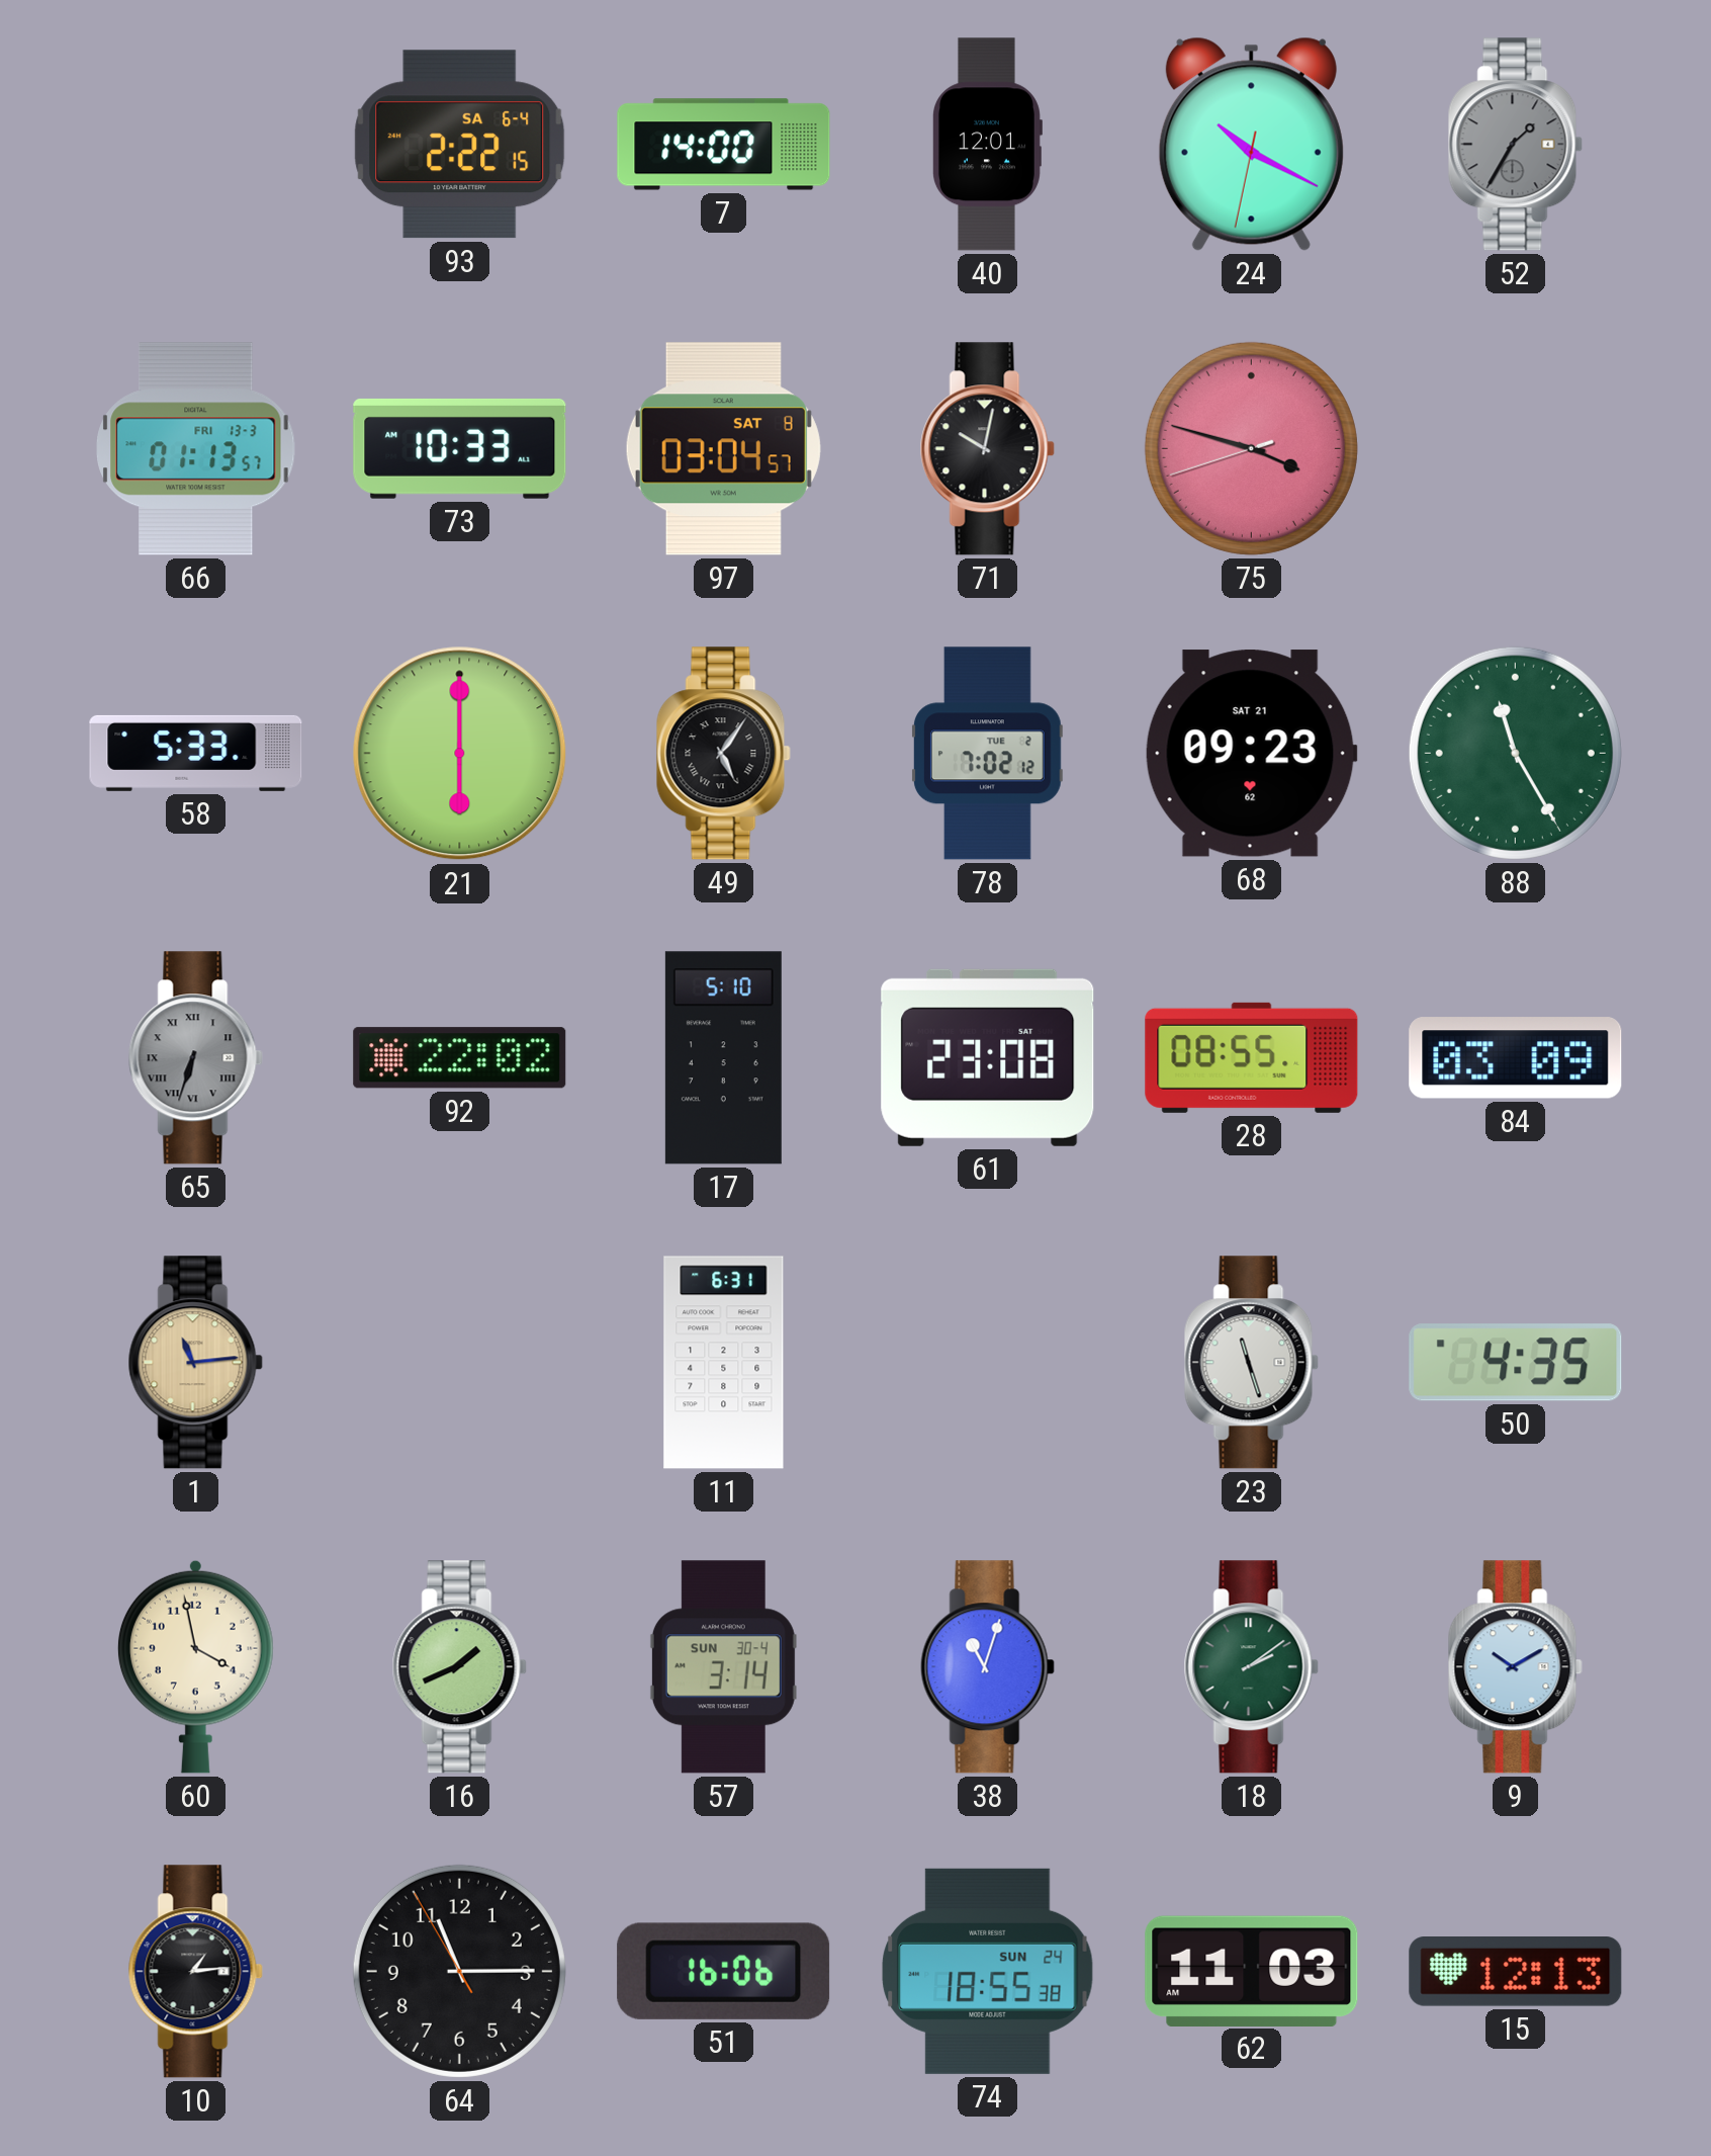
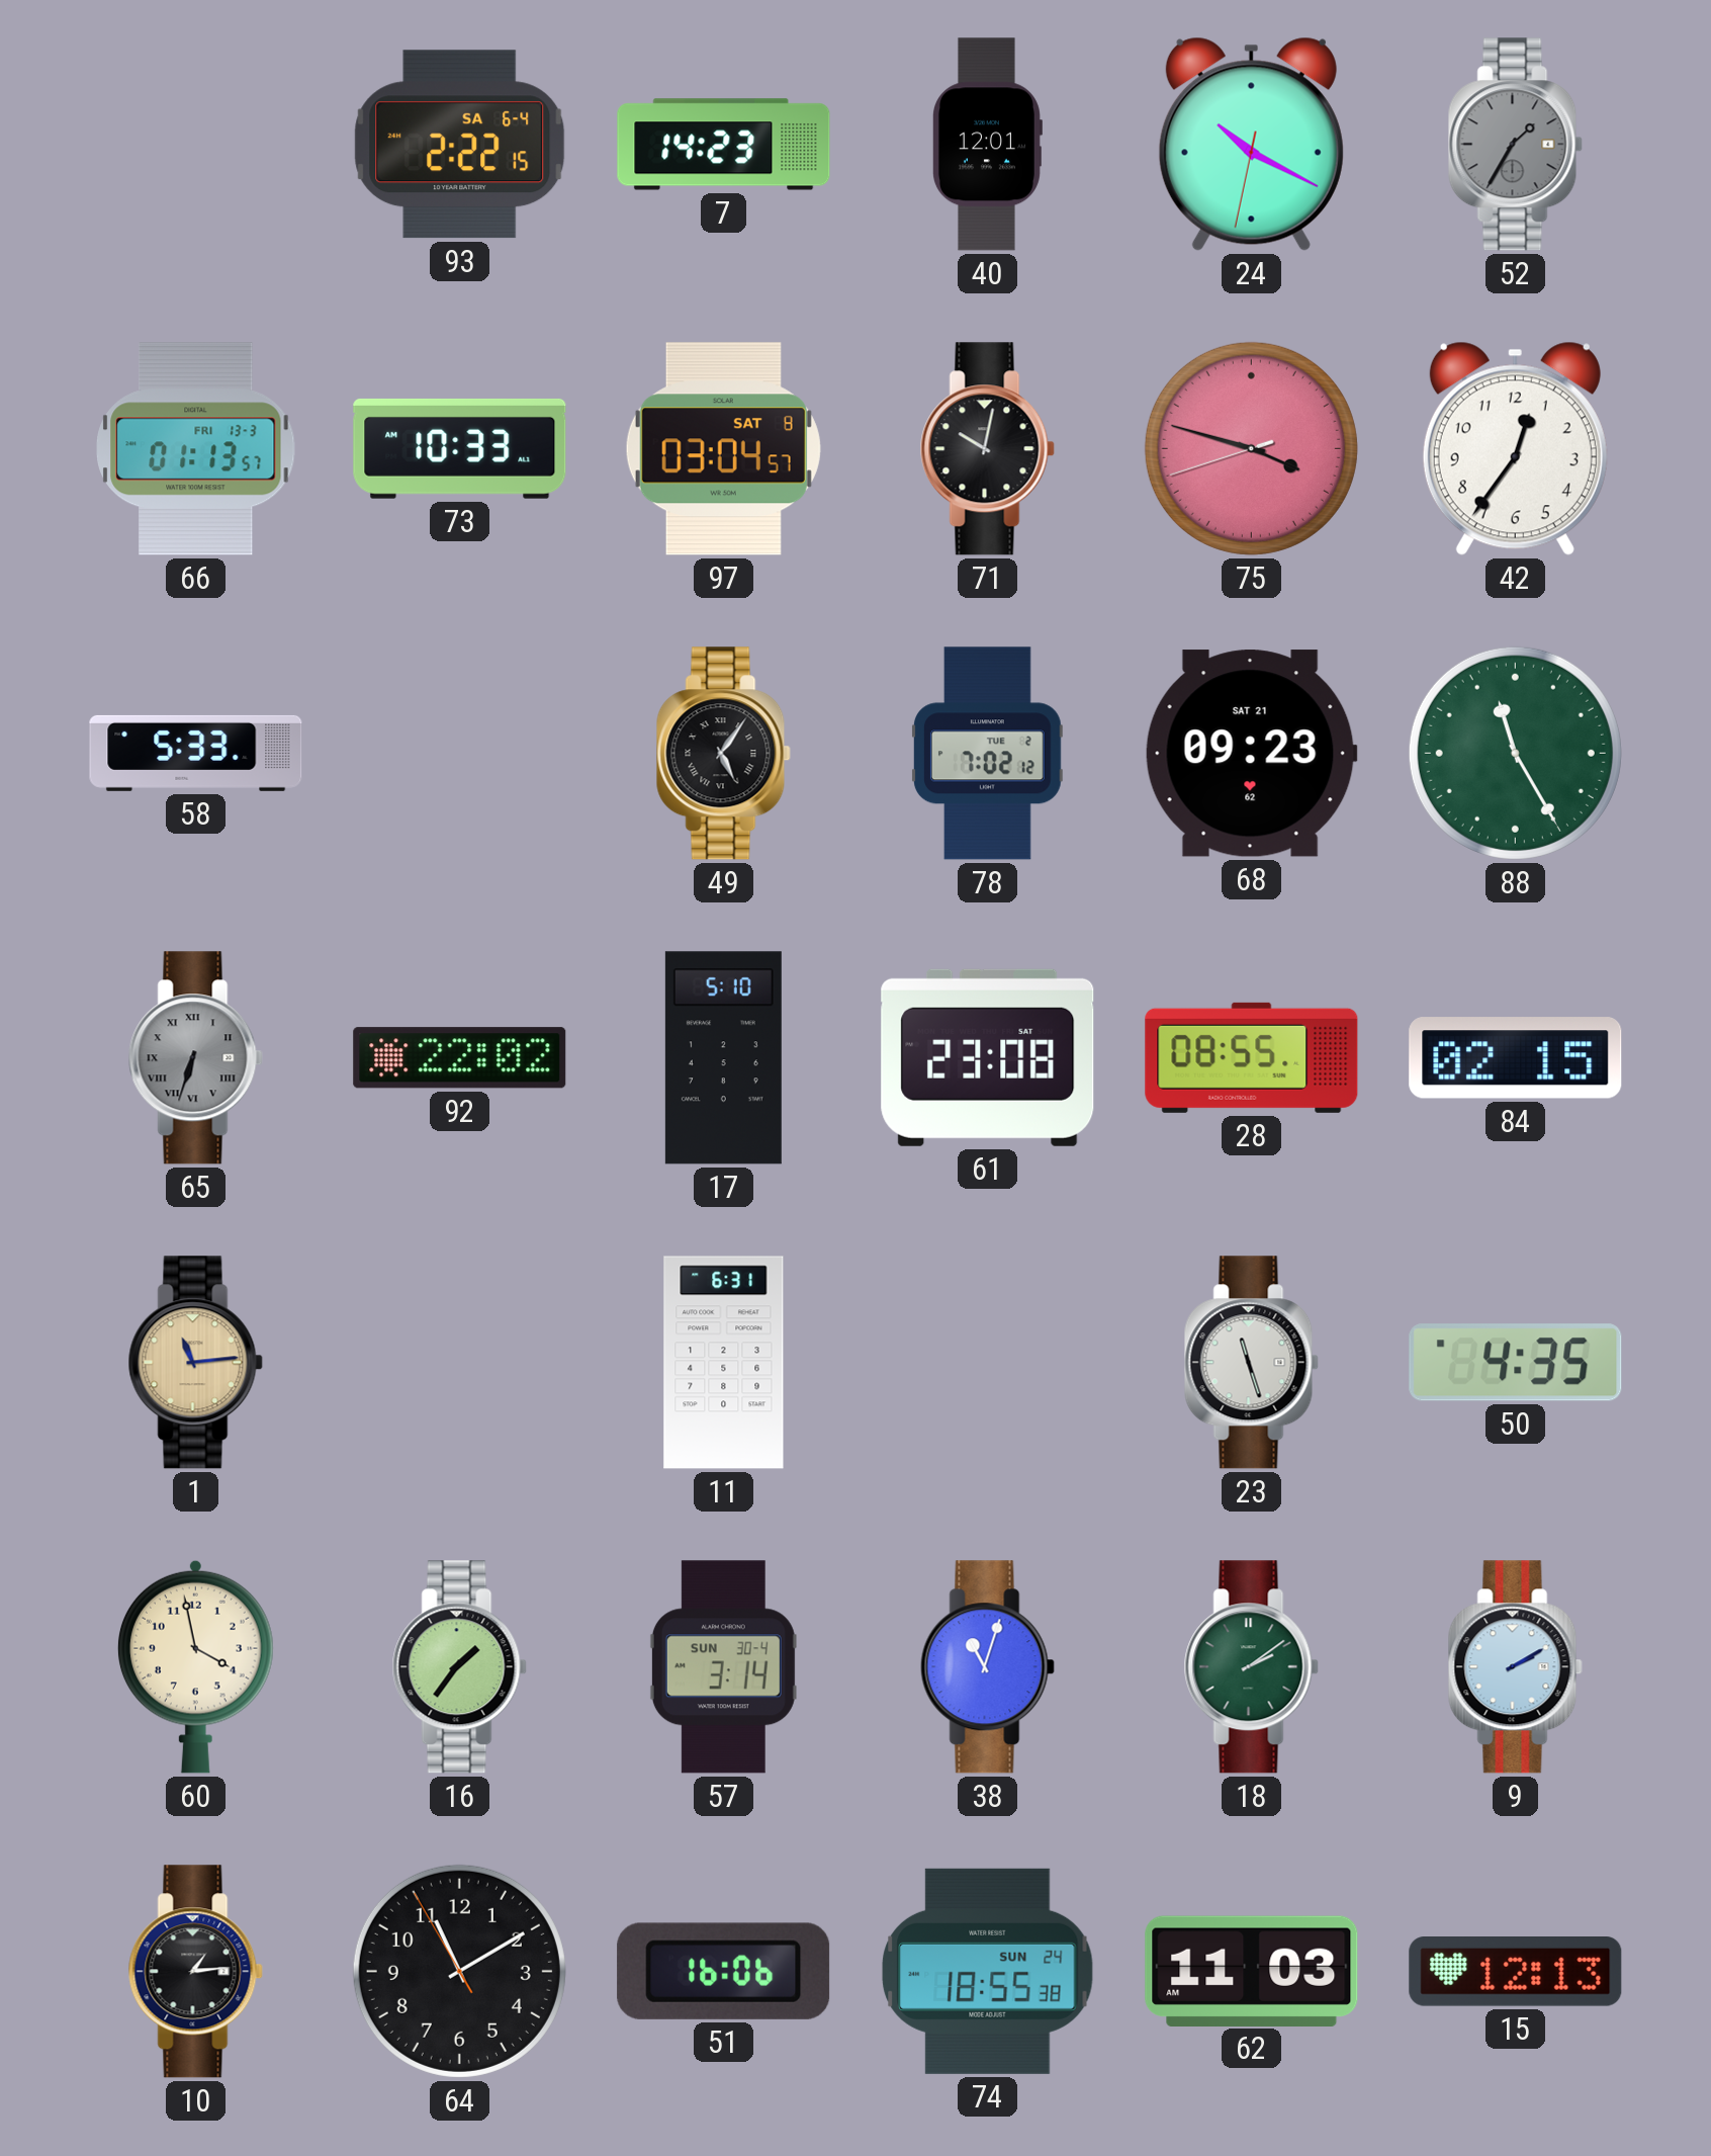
7: 14:00 -> 14:23 (724, 145)
42: none -> 12:36 (1515, 448)
21: 6:00 -> none (460, 754)
84: 03:09 -> 02:15 (1516, 1058)
16: 1:41 -> 1:36 (459, 1667)
9: 10:10 -> 2:10 (1515, 1667)
64: 11:14 -> 11:09 (459, 1971)
